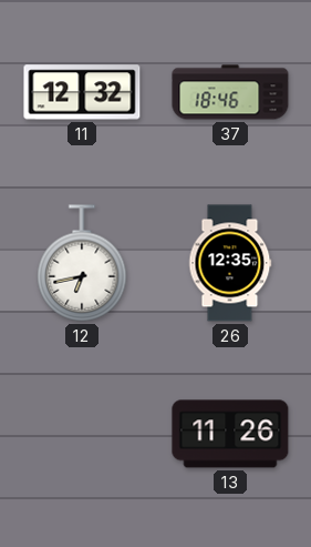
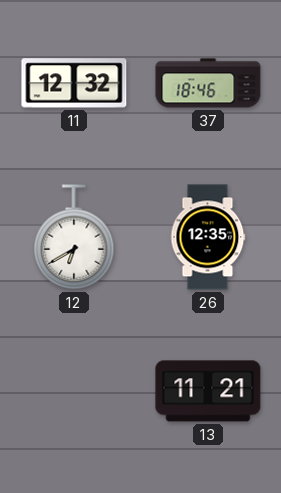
12: 6:43 -> 6:40 (74, 237)
13: 11:26 -> 11:21 (208, 391)
